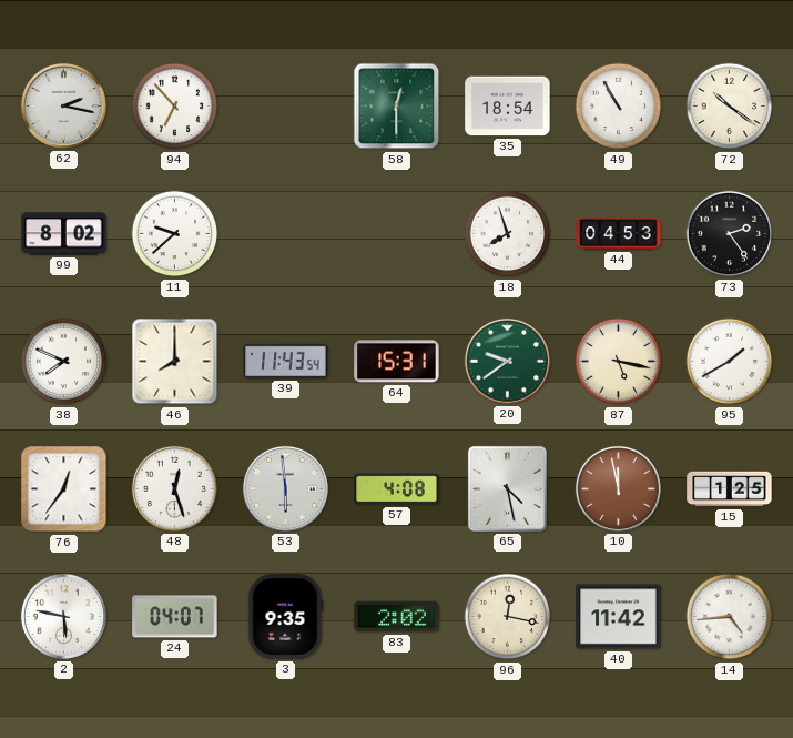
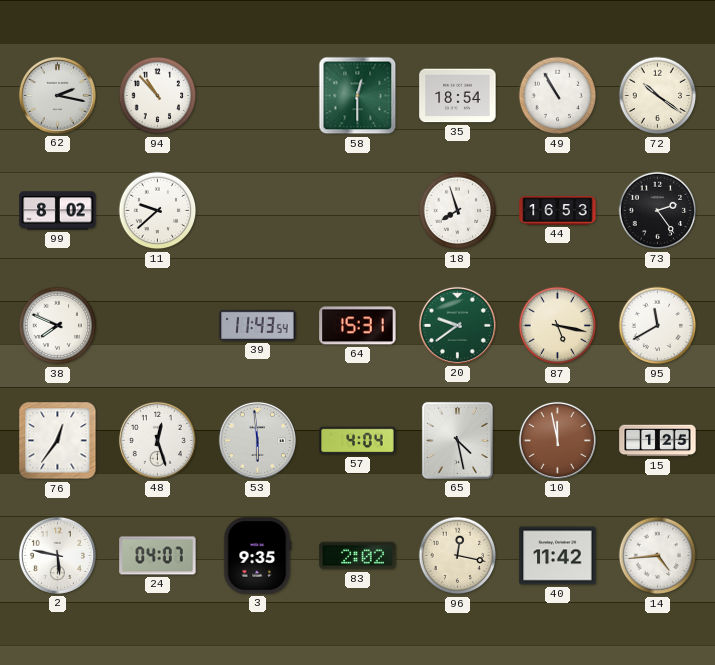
94: 6:53 -> 10:53 (158, 96)
44: 04:53 -> 16:53 (558, 211)
46: 8:00 -> none (175, 362)
95: 1:40 -> 11:40 (658, 326)
57: 4:08 -> 4:04 (358, 441)
